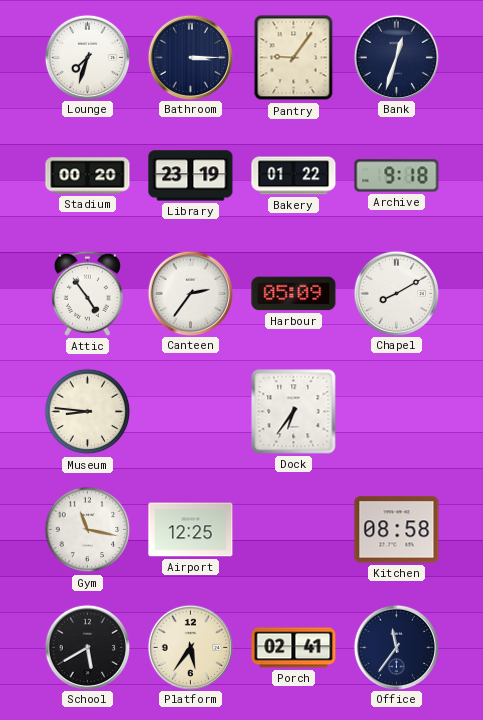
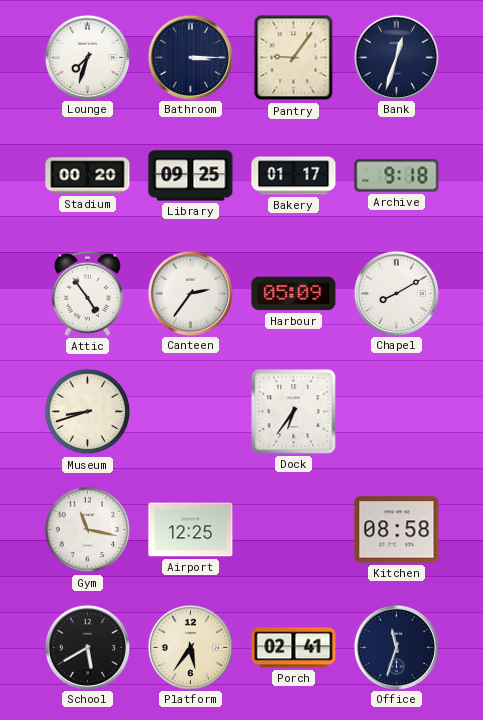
Library: 23:19 -> 09:25 (191, 176)
Bakery: 01:22 -> 01:17 (294, 176)
Museum: 8:46 -> 8:42 (88, 412)
Office: 11:36 -> 11:33 (396, 647)
